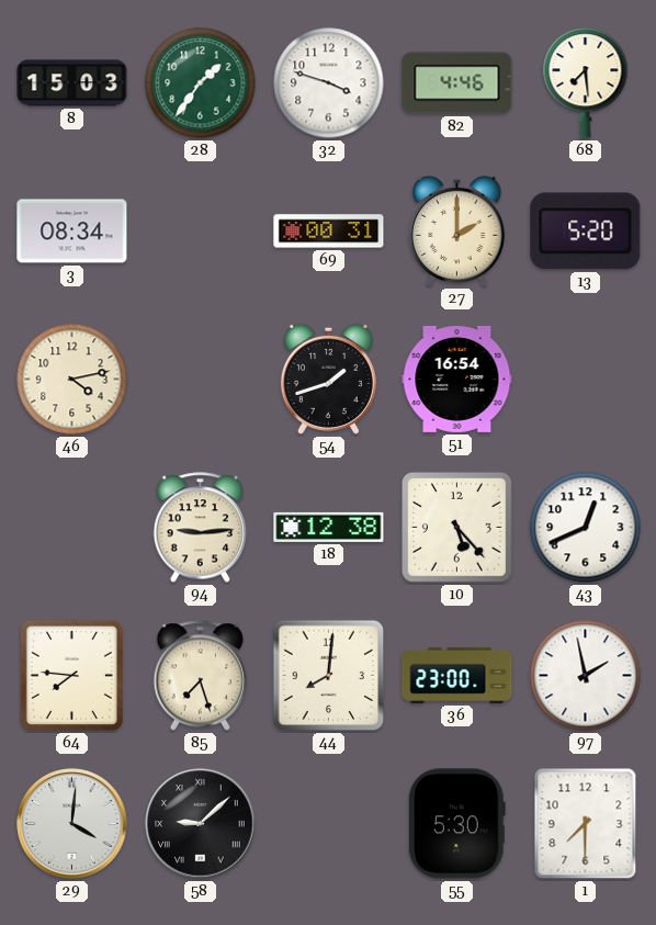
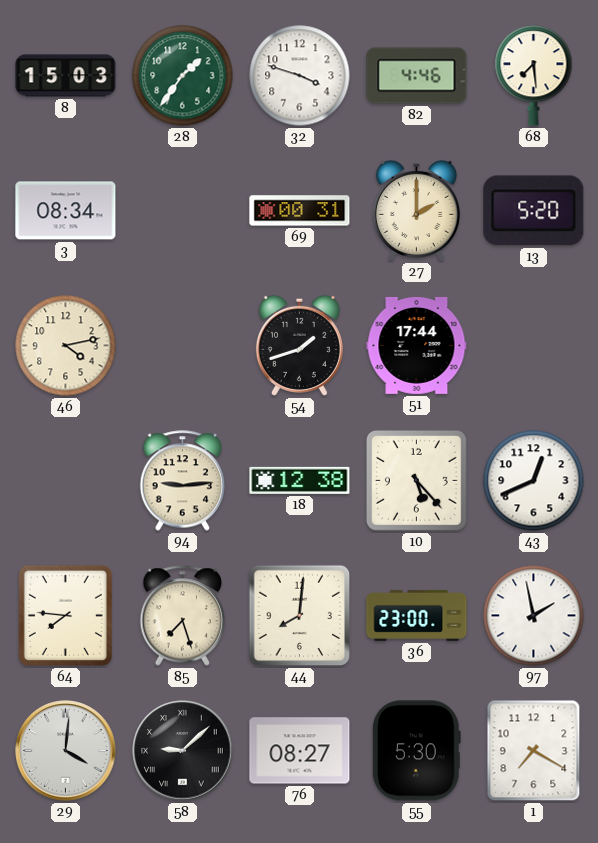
51: 16:54 -> 17:44 (417, 345)
76: none -> 08:27 (300, 751)
1: 7:30 -> 7:20 (534, 751)
